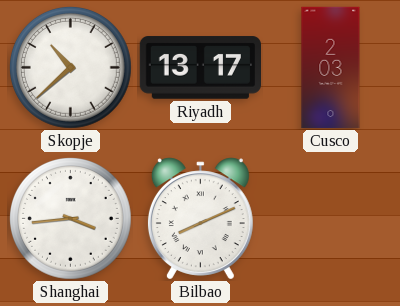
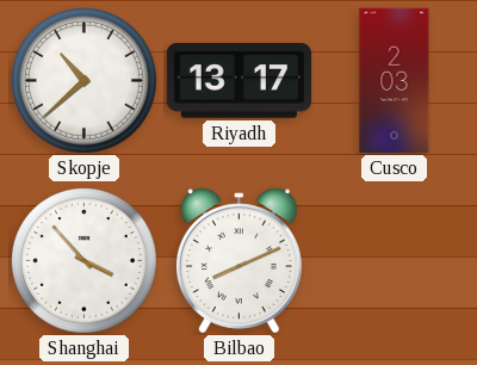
Shanghai: 3:44 -> 3:53 (83, 260)
